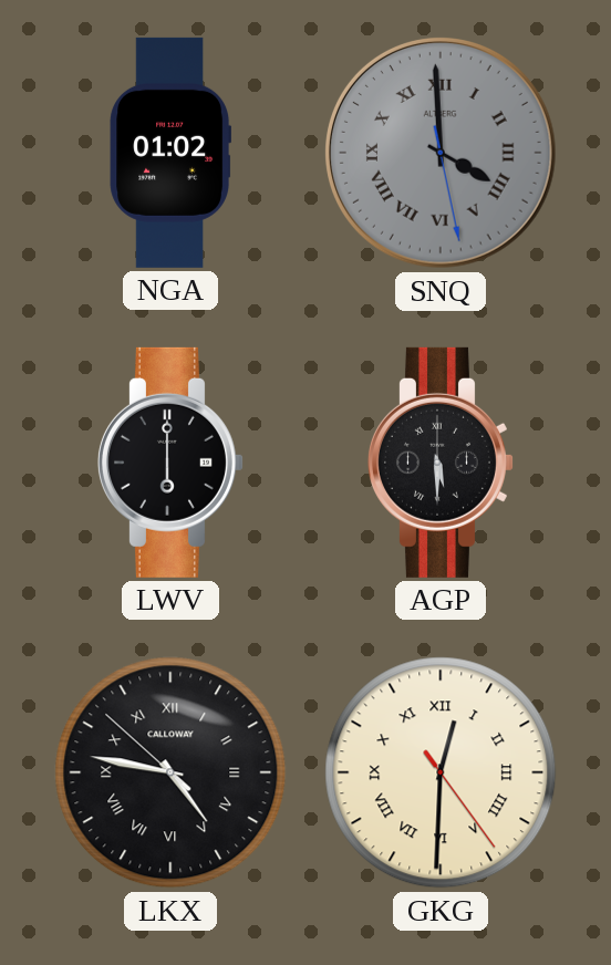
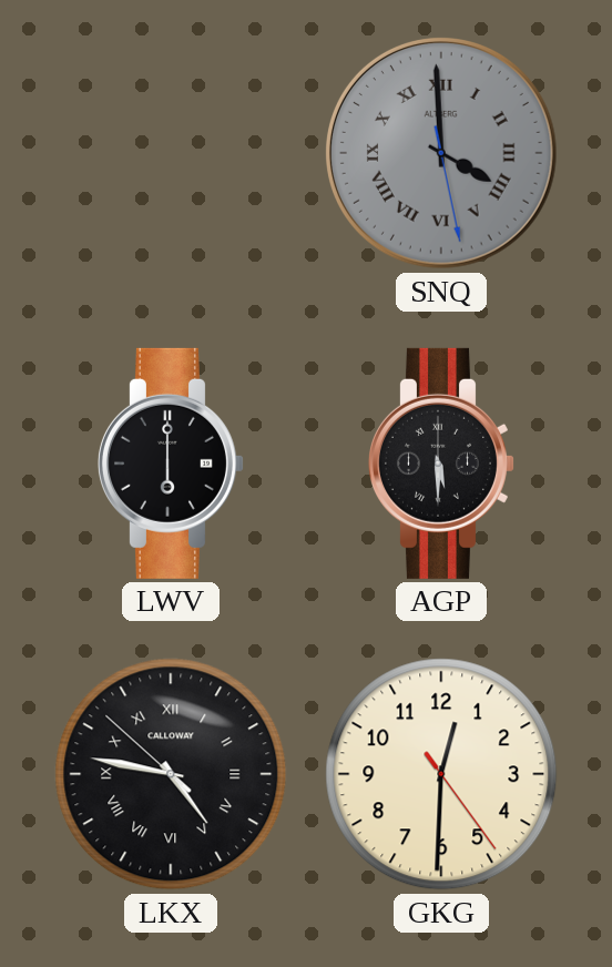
NGA: 01:02 -> none (169, 153)
GKG numerals: Roman -> Arabic (441, 774)
